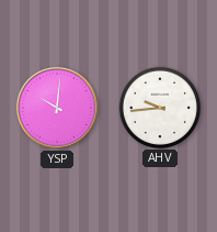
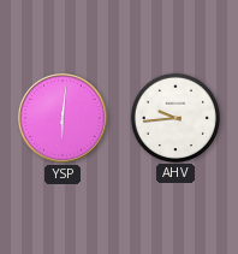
YSP: 10:01 -> 6:01 (64, 119)
